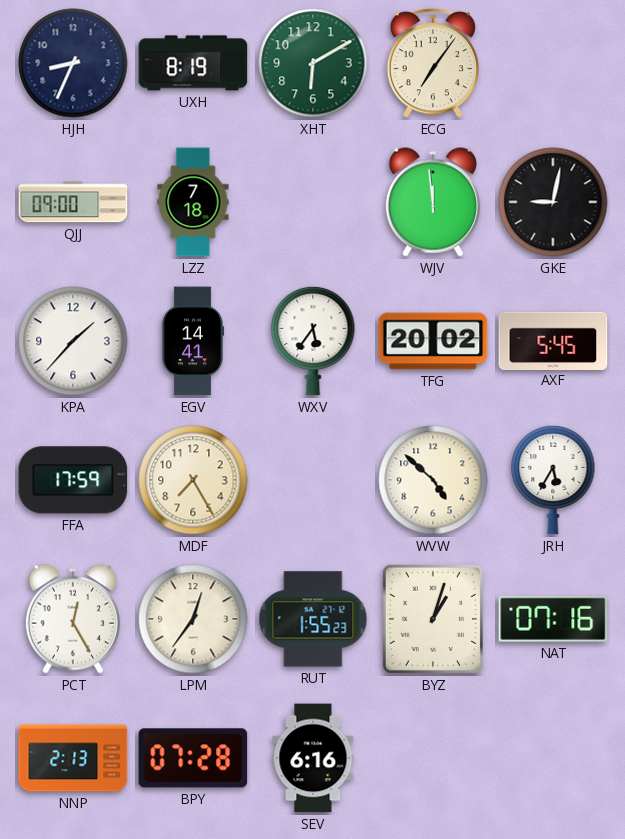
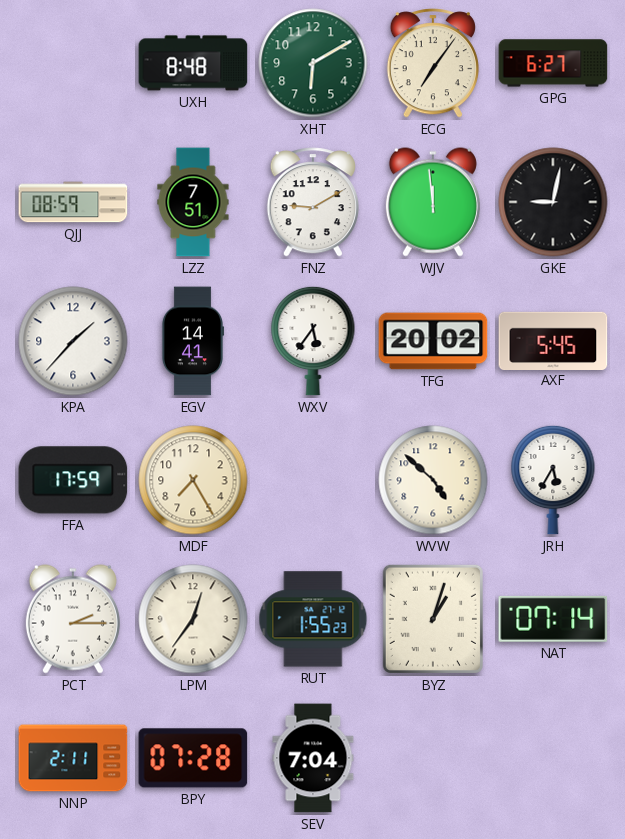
HJH: 8:34 -> none (73, 63)
UXH: 8:19 -> 8:48 (193, 63)
GPG: none -> 6:27 (553, 63)
QJJ: 09:00 -> 08:59 (73, 202)
LZZ: 7:18 -> 7:51 (193, 202)
FNZ: none -> 9:10 (313, 202)
PCT: 12:25 -> 2:15 (73, 619)
NAT: 07:16 -> 07:14 (553, 619)
NNP: 2:13 -> 2:11 (73, 758)
SEV: 6:16 -> 7:04 (313, 758)
